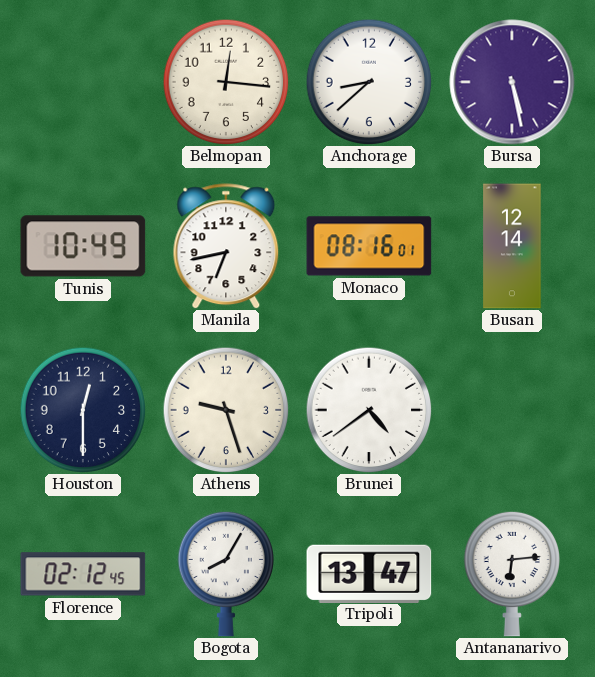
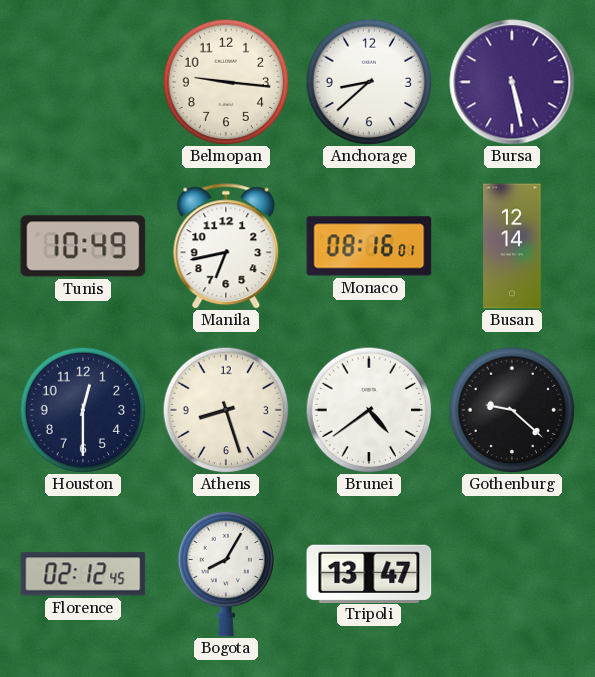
Belmopan: 12:16 -> 9:16 (226, 82)
Athens: 9:27 -> 8:27 (226, 410)
Gothenburg: none -> 9:22 (512, 410)
Antananarivo: 6:14 -> none (511, 574)
